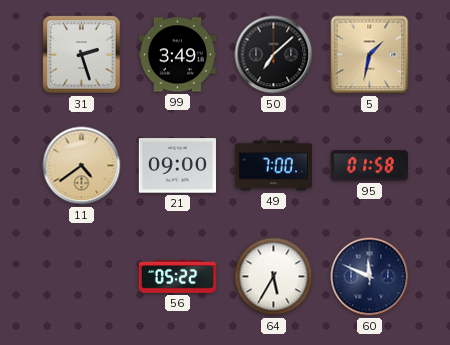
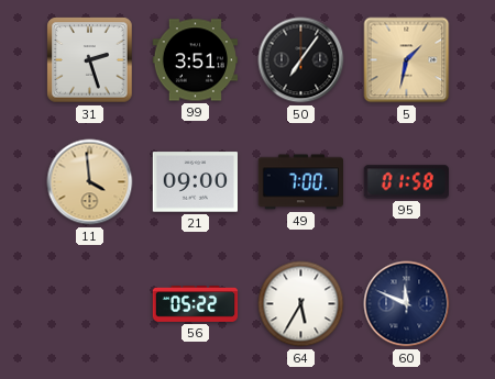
99: 3:49 -> 3:51 (195, 60)
50: 7:08 -> 7:06 (301, 60)
11: 4:39 -> 3:59 (90, 182)
